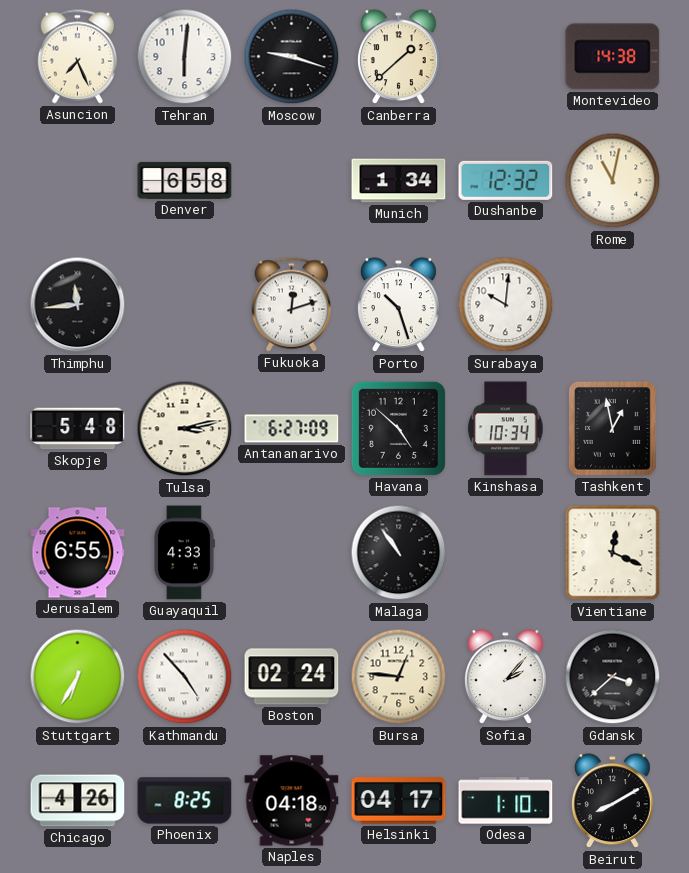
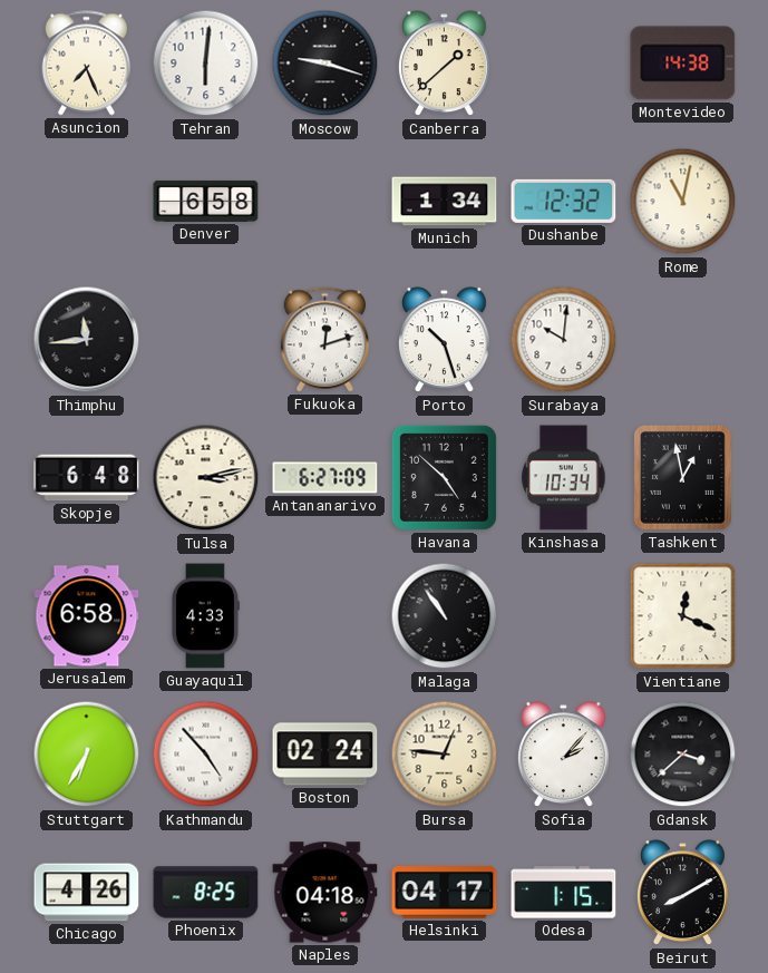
Skopje: 5:48 -> 6:48 (87, 478)
Jerusalem: 6:55 -> 6:58 (87, 616)
Odesa: 1:10 -> 1:15 (564, 893)
